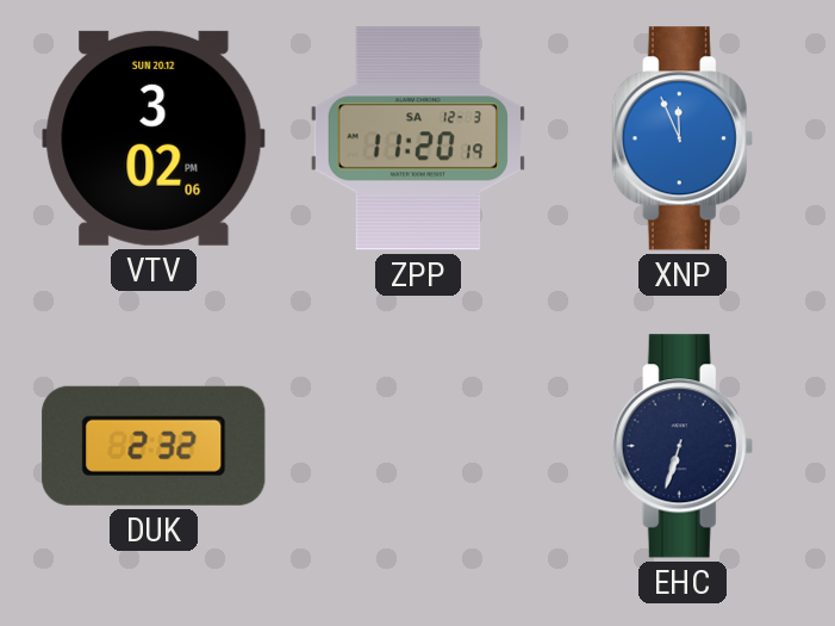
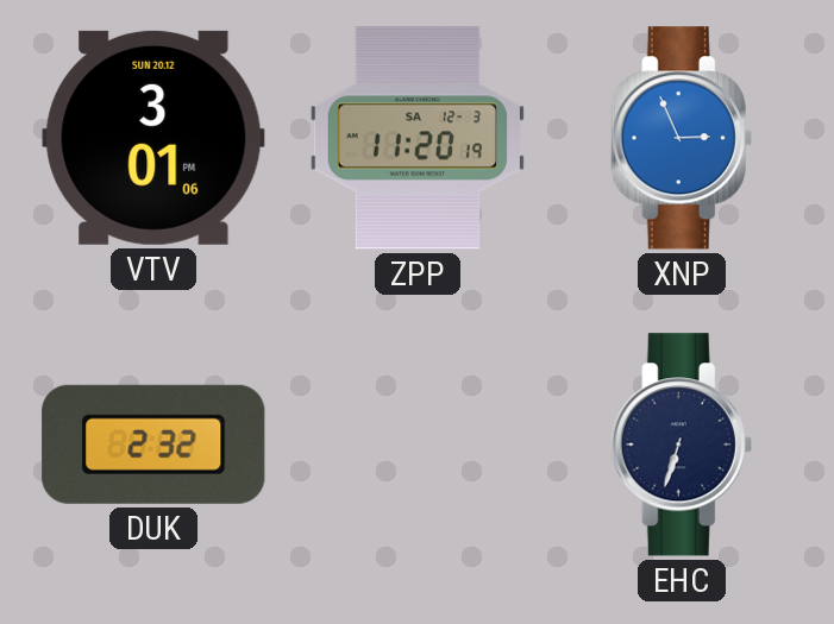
VTV: 3:02 -> 3:01 (153, 138)
XNP: 11:56 -> 2:56 (682, 138)
